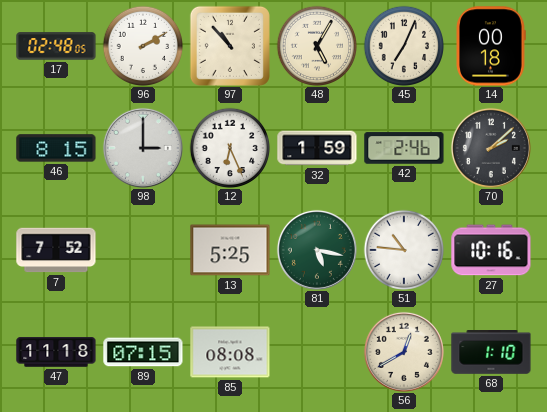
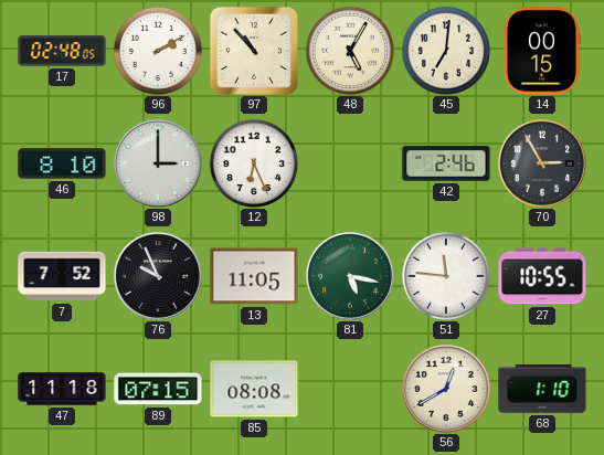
45: 7:04 -> 7:01 (446, 51)
14: 00:18 -> 00:15 (542, 51)
46: 8:15 -> 8:10 (62, 163)
32: 1:59 -> none (317, 148)
70: 2:08 -> 2:55 (542, 163)
76: none -> 9:56 (158, 276)
13: 5:25 -> 11:05 (254, 276)
51: 10:46 -> 11:46 (446, 276)
27: 10:16 -> 10:55 (542, 276)
